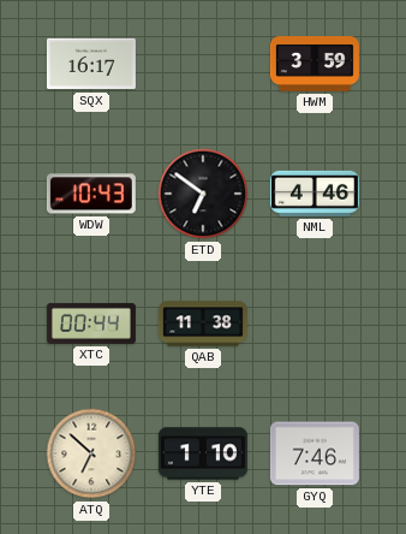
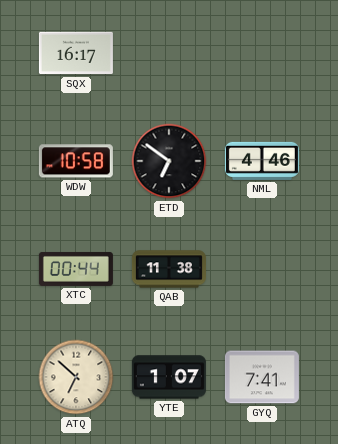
HWM: 3:59 -> none (315, 65)
WDW: 10:43 -> 10:58 (76, 161)
YTE: 1:10 -> 1:07 (169, 377)
GYQ: 7:46 -> 7:41 (262, 377)
